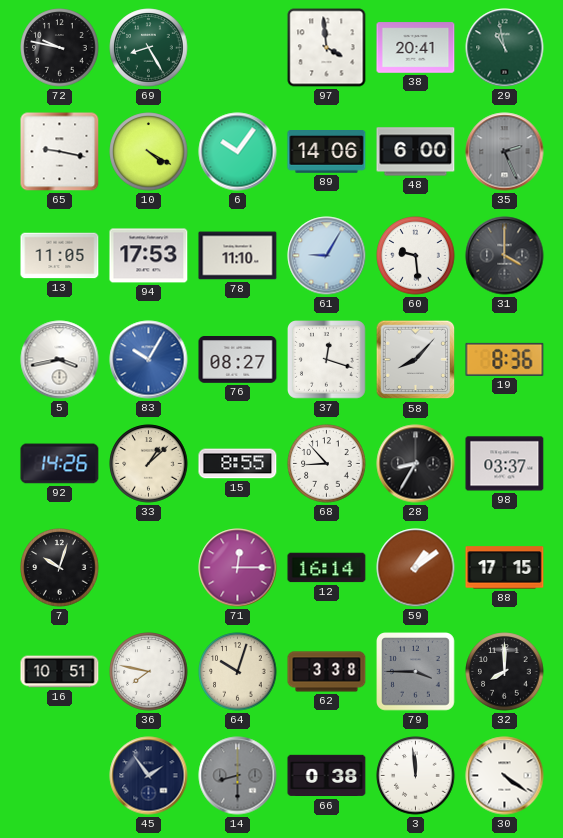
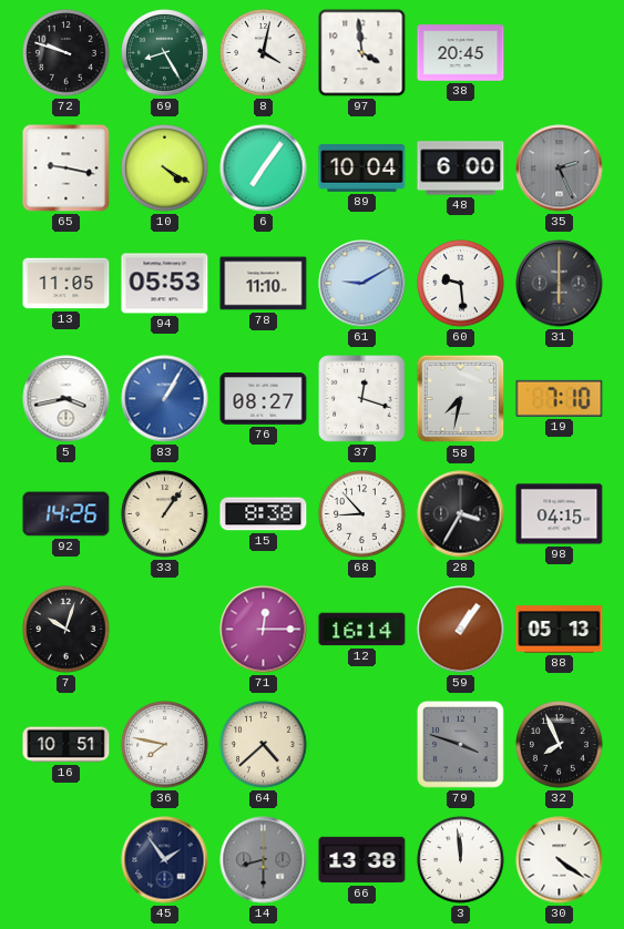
72: 9:47 -> 9:48 (67, 53)
8: none -> 4:02 (264, 53)
38: 20:41 -> 20:45 (461, 53)
29: 10:58 -> none (505, 48)
6: 10:06 -> 7:06 (264, 169)
89: 14:06 -> 10:04 (362, 169)
94: 17:53 -> 05:53 (165, 284)
61: 9:05 -> 9:10 (362, 284)
31: 4:00 -> 6:00 (560, 284)
83: 10:05 -> 1:05 (165, 399)
58: 8:07 -> 7:32 (461, 399)
19: 8:36 -> 7:10 (560, 398)
33: 1:08 -> 1:06 (165, 514)
15: 8:55 -> 8:38 (264, 514)
28: 8:35 -> 3:35 (461, 514)
98: 03:37 -> 04:15 (560, 514)
59: 1:09 -> 1:06 (461, 630)
88: 17:15 -> 05:13 (560, 630)
64: 10:03 -> 4:38 (264, 745)
62: 3:38 -> none (327, 672)
79: 3:45 -> 3:48 (461, 745)
32: 8:00 -> 7:56 (560, 745)
66: 0:38 -> 13:38 (362, 860)
